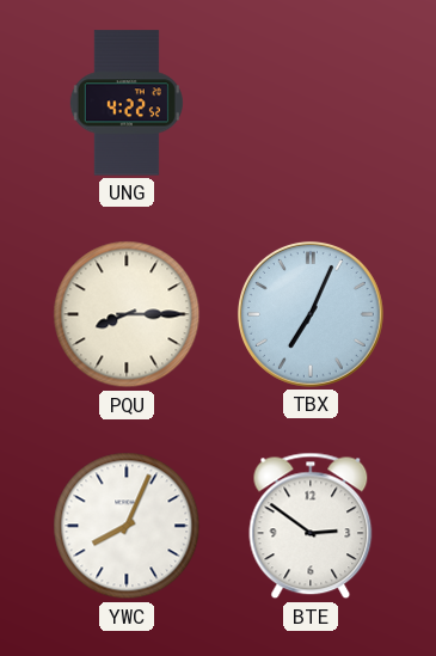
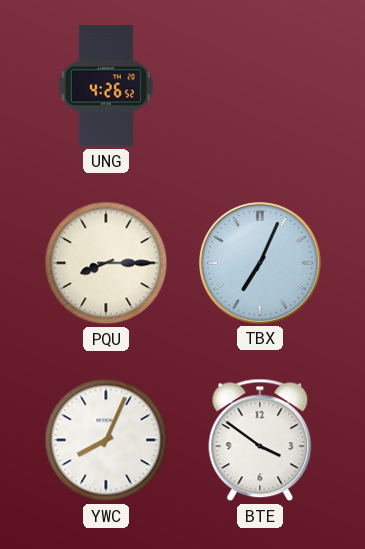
UNG: 4:22 -> 4:26 (106, 86)
BTE: 2:51 -> 3:51 (260, 440)
